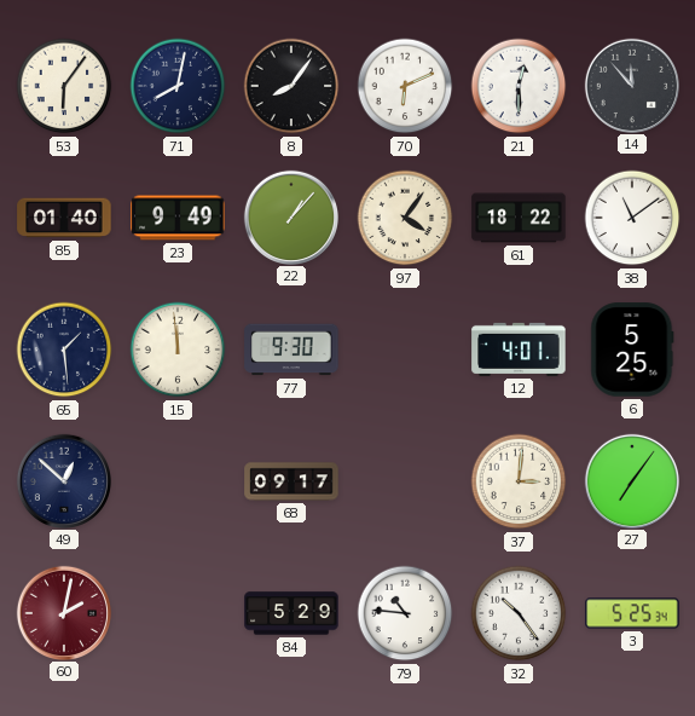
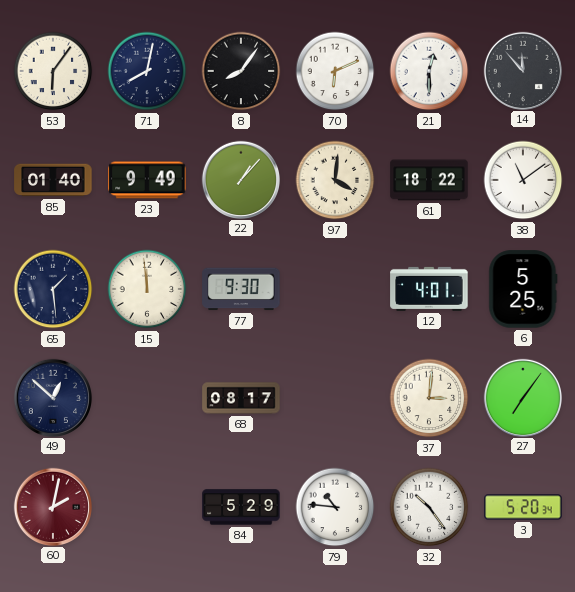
97: 4:06 -> 4:01 (335, 180)
68: 09:17 -> 08:17 (241, 398)
3: 5:25 -> 5:20 (523, 507)
